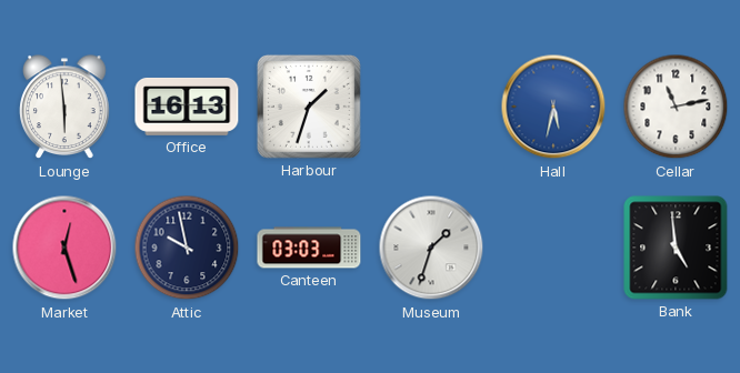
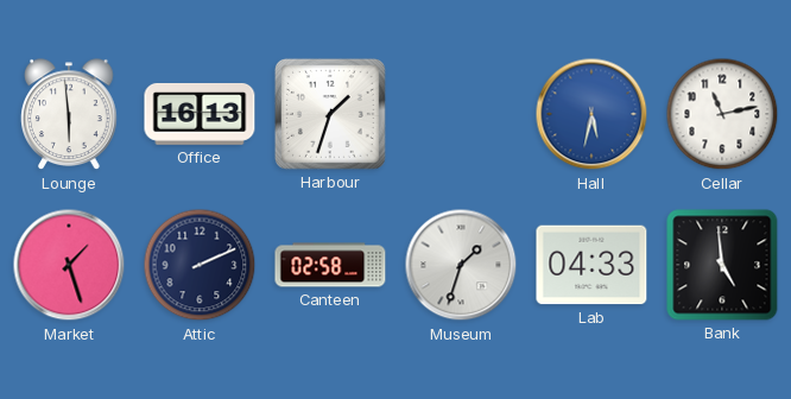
Market: 12:27 -> 1:27 (69, 265)
Attic: 9:58 -> 2:11 (200, 265)
Canteen: 03:03 -> 02:58 (330, 265)
Lab: none -> 04:33 (591, 265)
